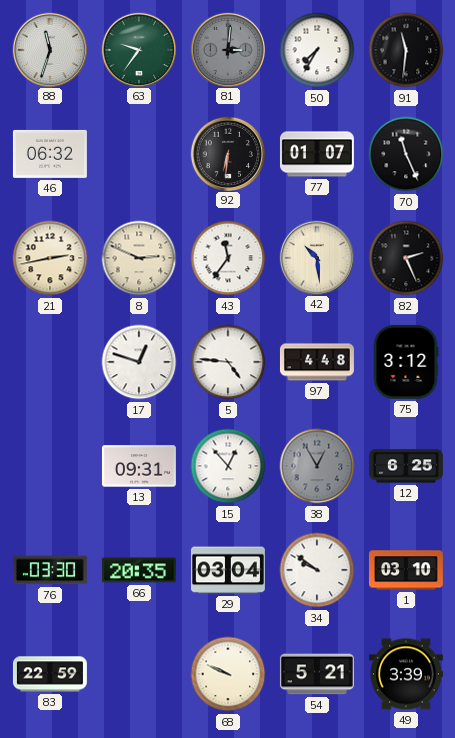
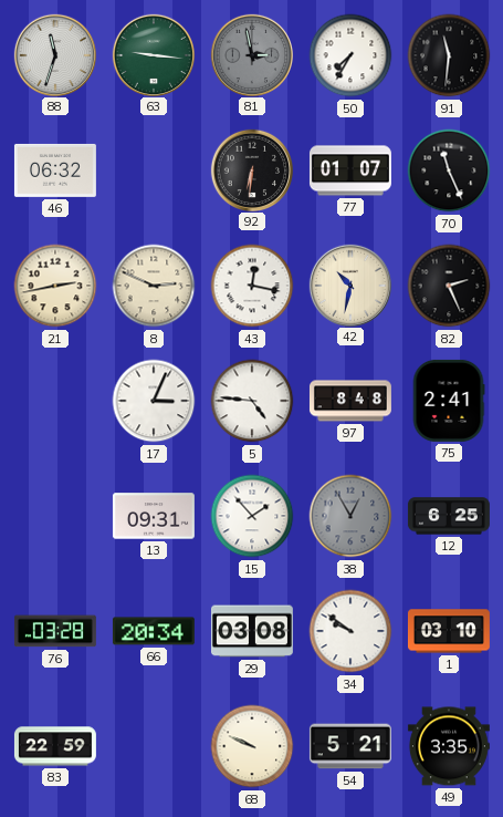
63: 9:36 -> 9:16 (153, 54)
81: 3:01 -> 2:58 (251, 54)
43: 11:36 -> 12:17 (252, 286)
42: 10:29 -> 10:32 (349, 285)
17: 12:48 -> 3:04 (154, 401)
97: 4:48 -> 8:48 (350, 401)
75: 3:12 -> 2:41 (449, 401)
15: 12:53 -> 1:53 (252, 516)
76: 03:30 -> 03:28 (55, 631)
66: 20:35 -> 20:34 (154, 631)
29: 03:04 -> 03:08 (252, 631)
49: 3:39 -> 3:35 (449, 746)
